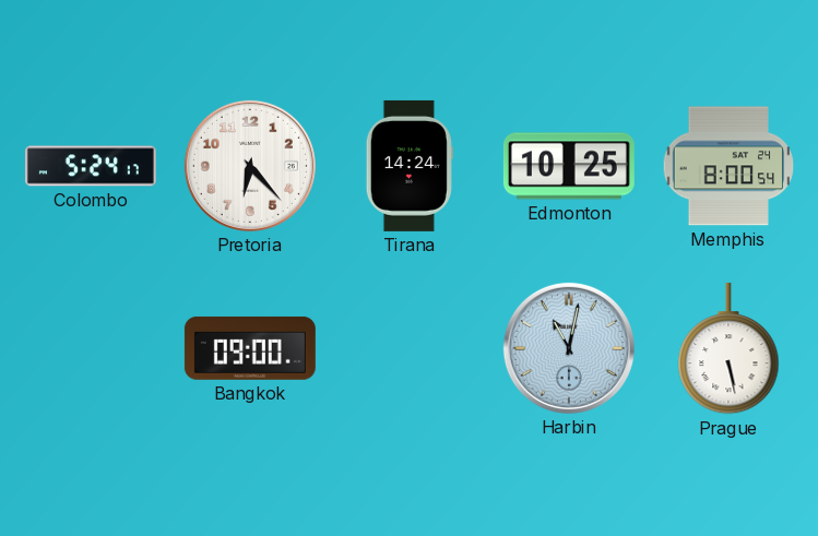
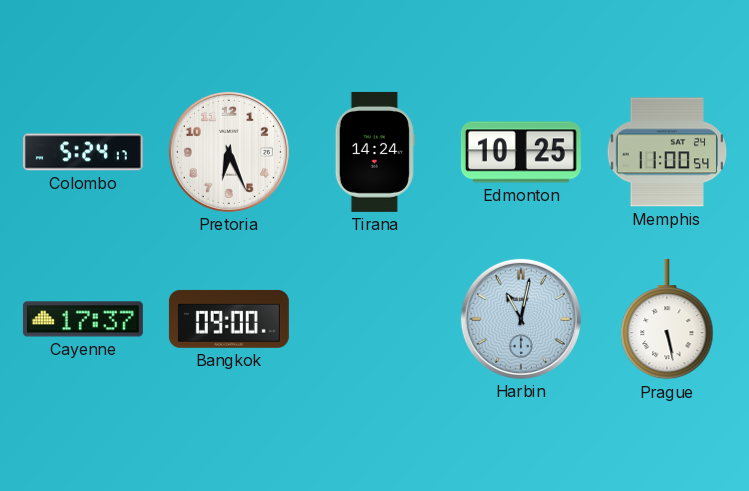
Pretoria: 6:23 -> 6:26 (229, 152)
Memphis: 8:00 -> 11:00 (667, 152)
Cayenne: none -> 17:37 (83, 319)
